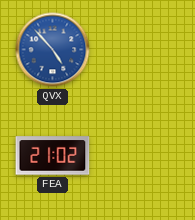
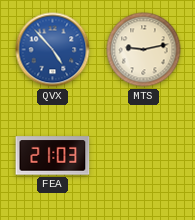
MTS: none -> 9:13 (144, 50)
FEA: 21:02 -> 21:03 (53, 156)
